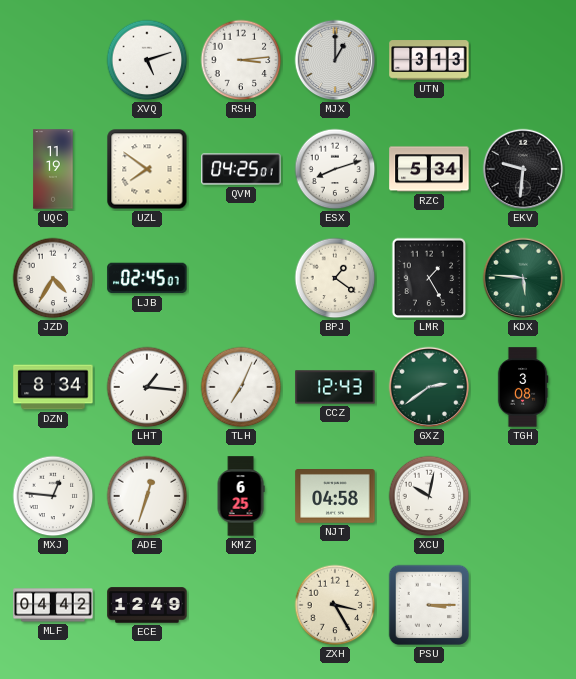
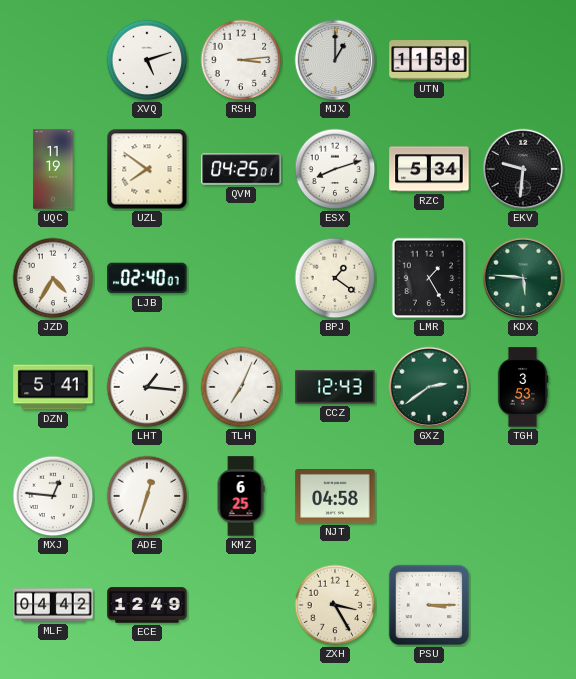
UTN: 3:13 -> 11:58 (429, 60)
LJB: 02:45 -> 02:40 (147, 278)
DZN: 8:34 -> 5:41 (53, 387)
TGH: 3:08 -> 3:53 (523, 387)
XCU: 10:02 -> none (429, 496)
